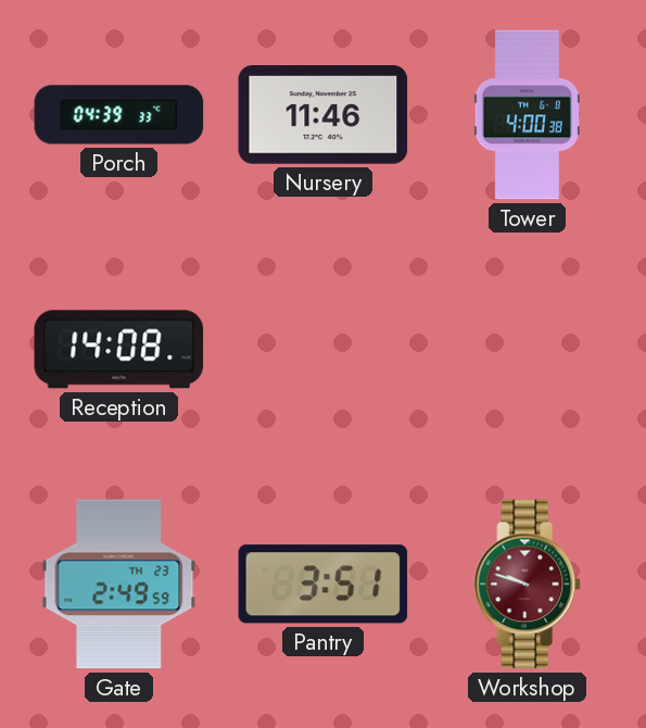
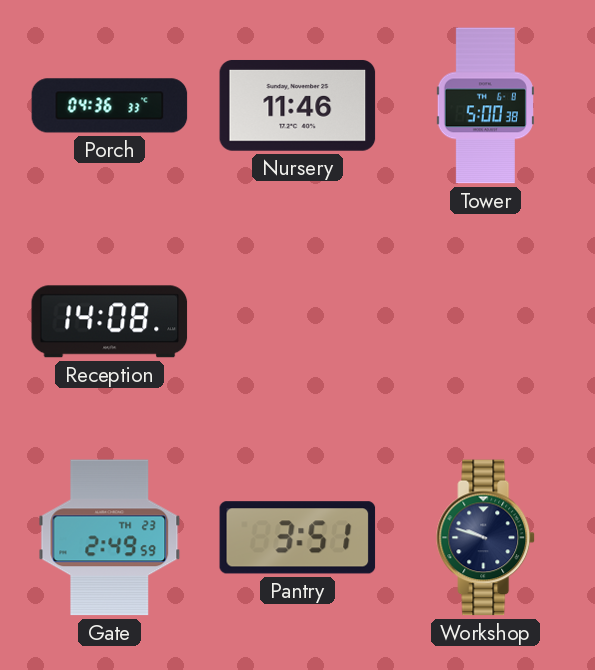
Porch: 04:39 -> 04:36 (110, 106)
Tower: 4:00 -> 5:00 (485, 106)
Workshop dial: burgundy -> navy (486, 538)
